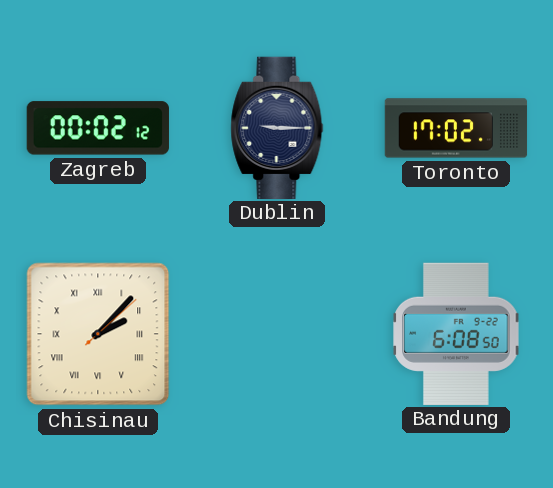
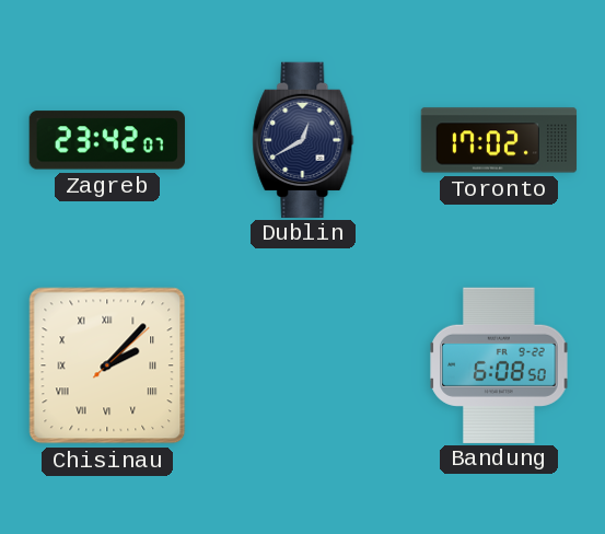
Zagreb: 00:02 -> 23:42 (107, 140)
Dublin: 9:15 -> 12:40 (303, 139)
